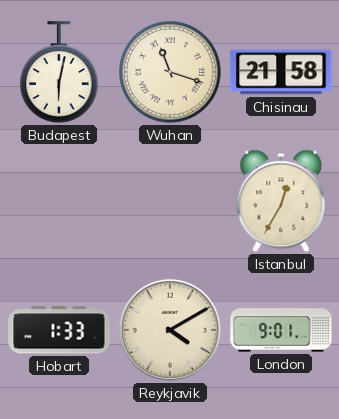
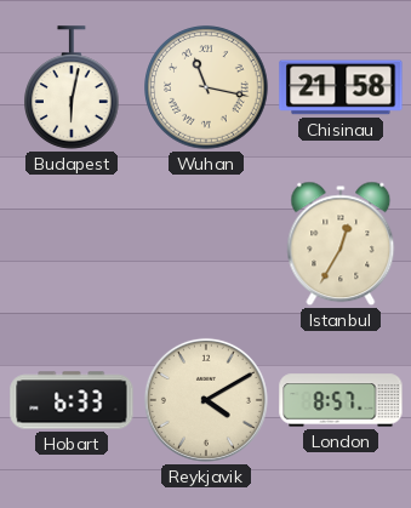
Wuhan: 11:18 -> 11:17 (206, 87)
Hobart: 1:33 -> 6:33 (72, 400)
London: 9:01 -> 8:57 (341, 400)
